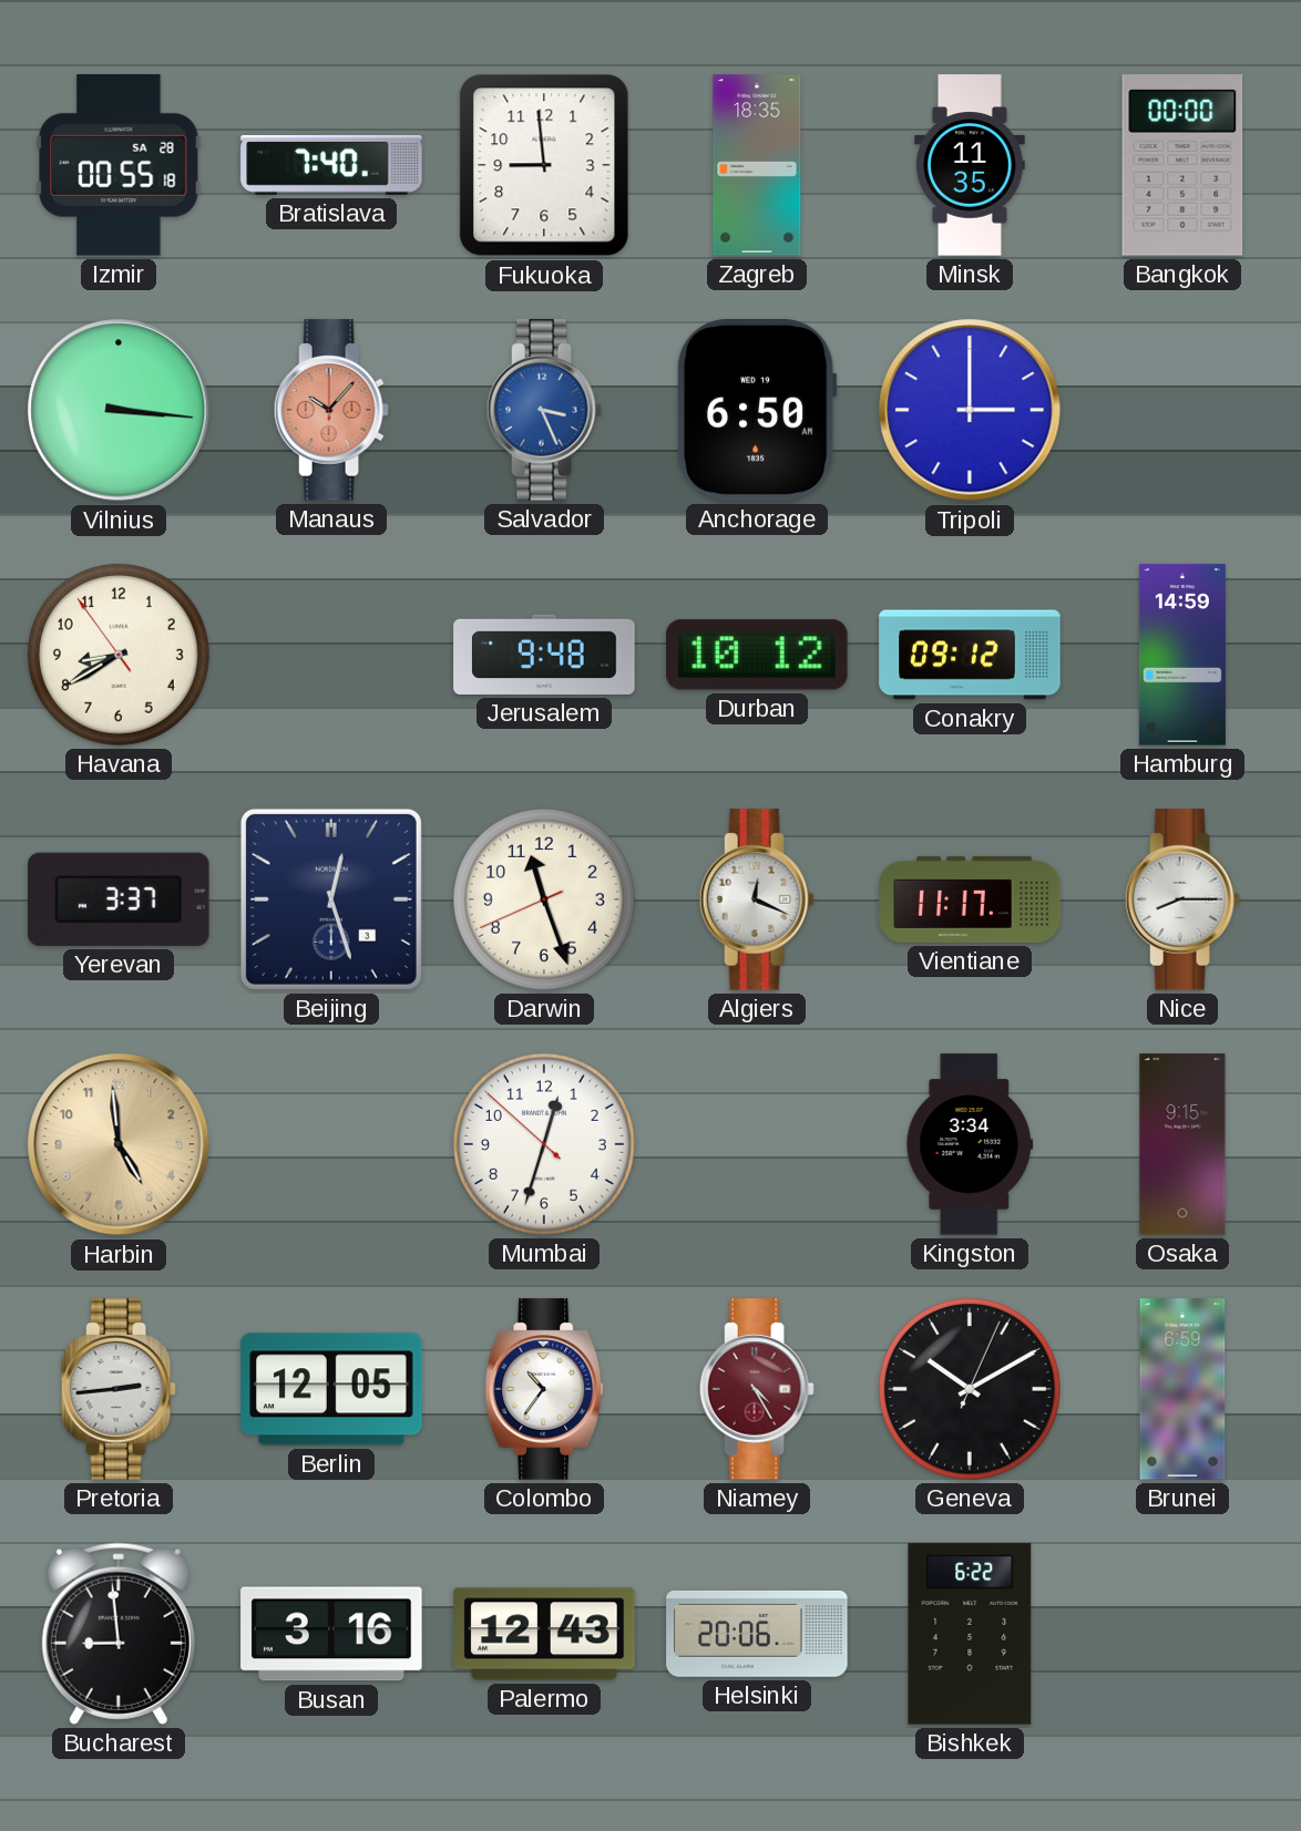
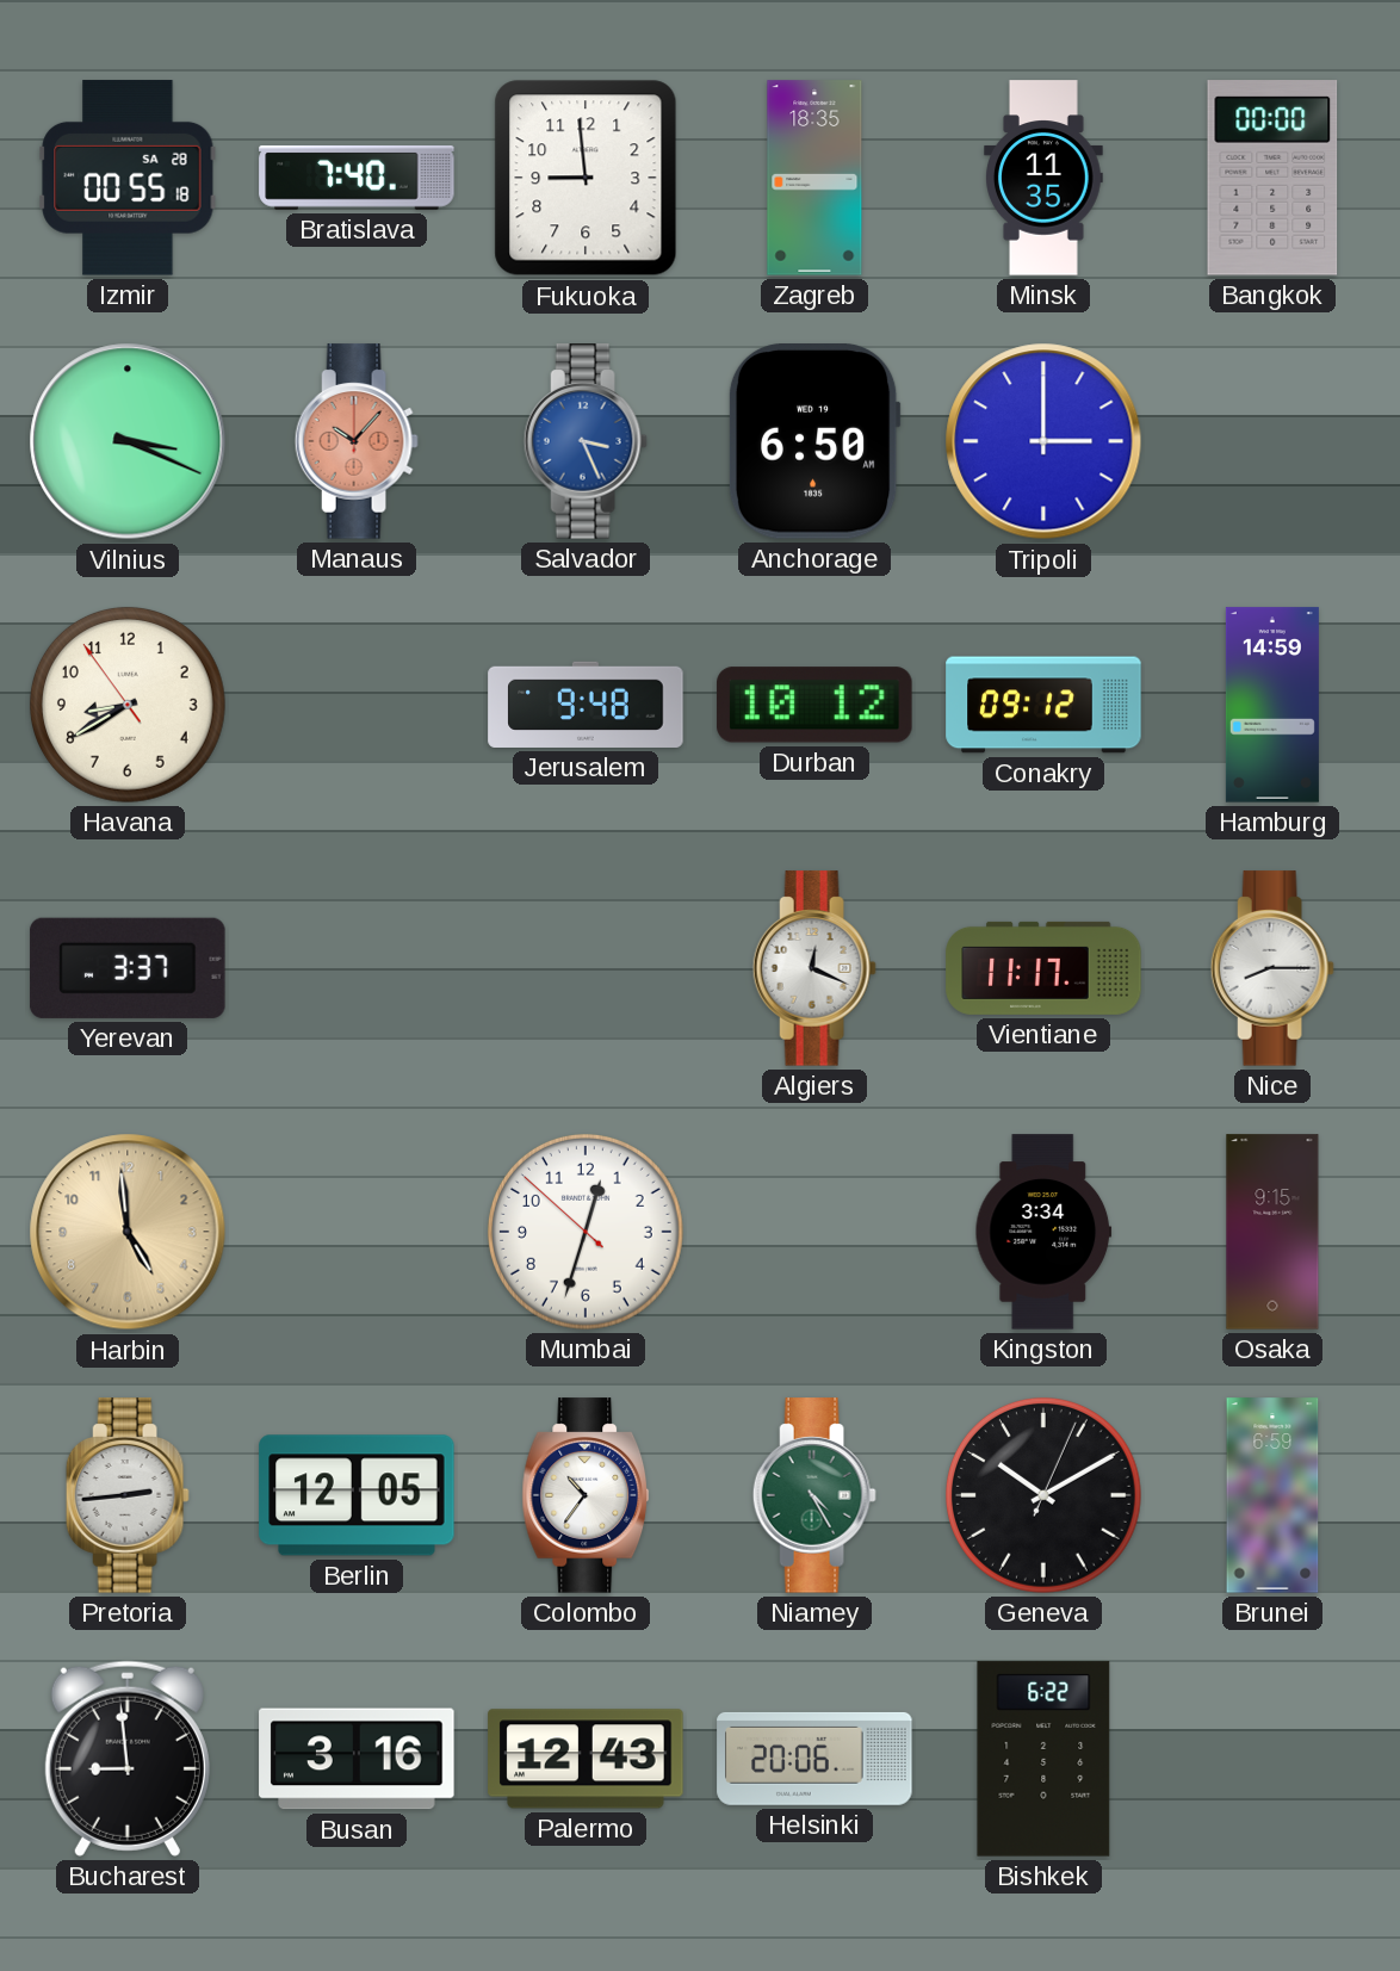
Vilnius: 3:16 -> 3:19 (128, 441)
Beijing: 12:27 -> none (331, 899)
Darwin: 11:26 -> none (544, 899)
Niamey dial: burgundy -> green (814, 1495)
